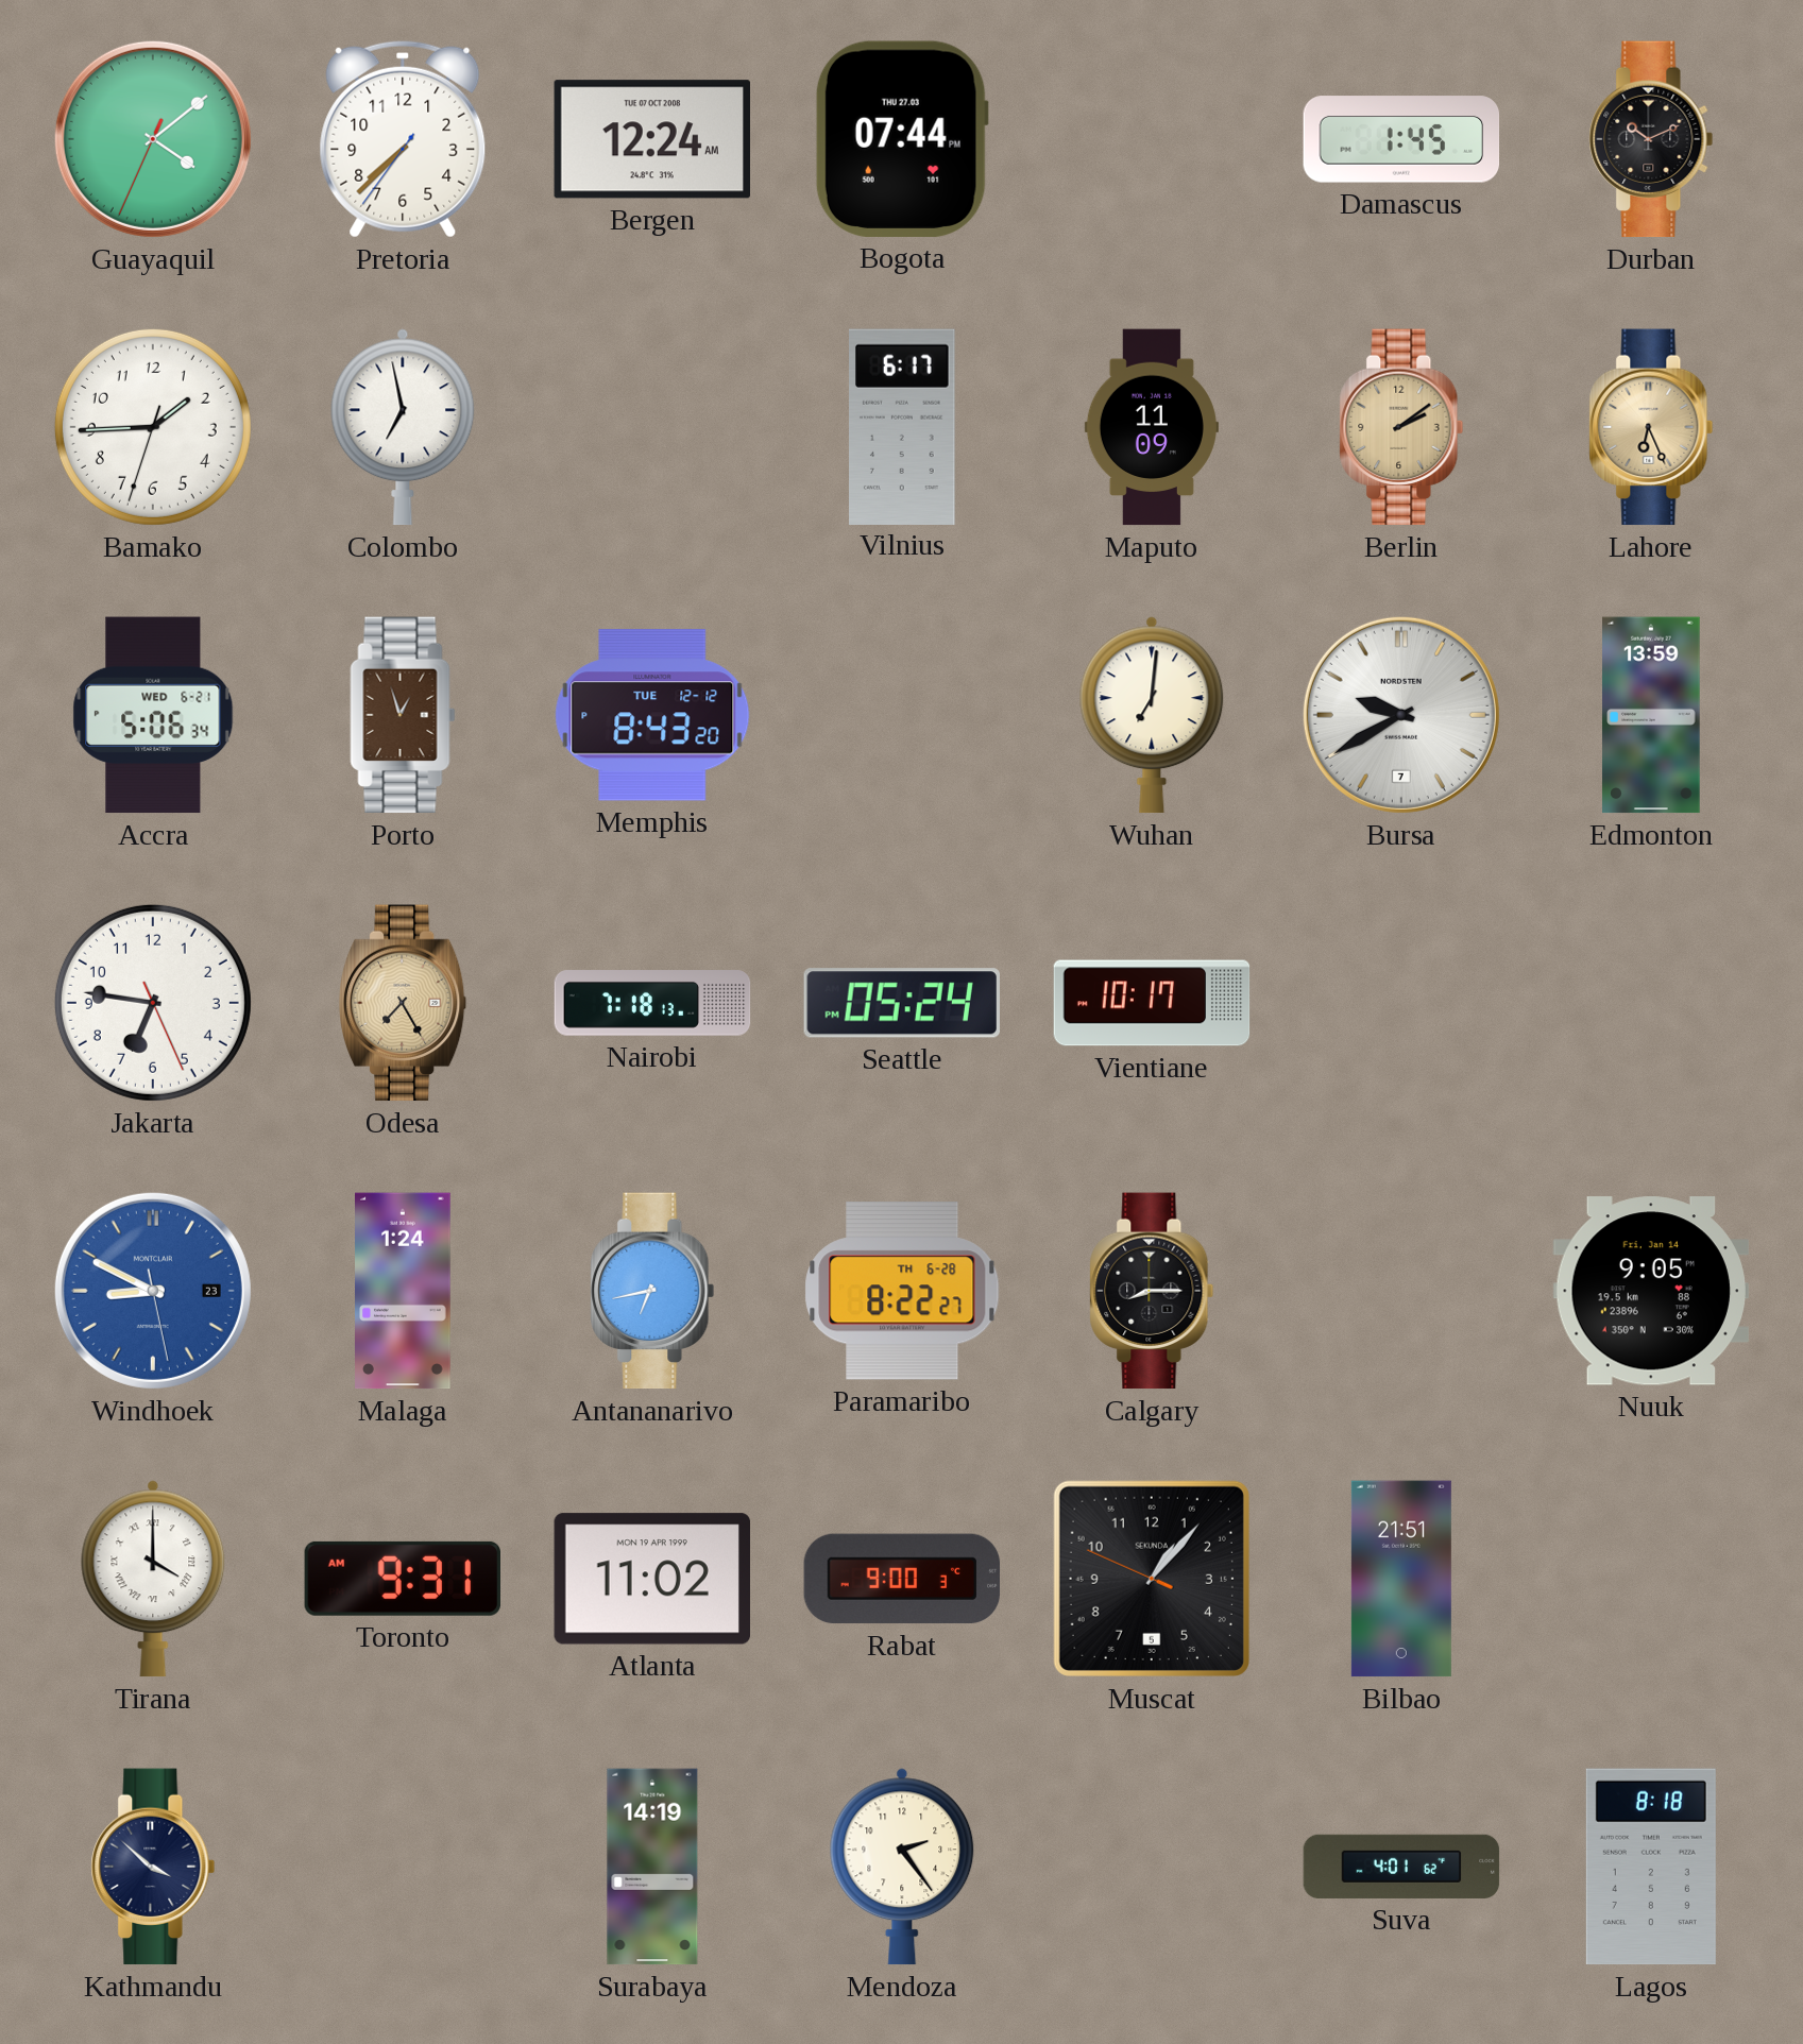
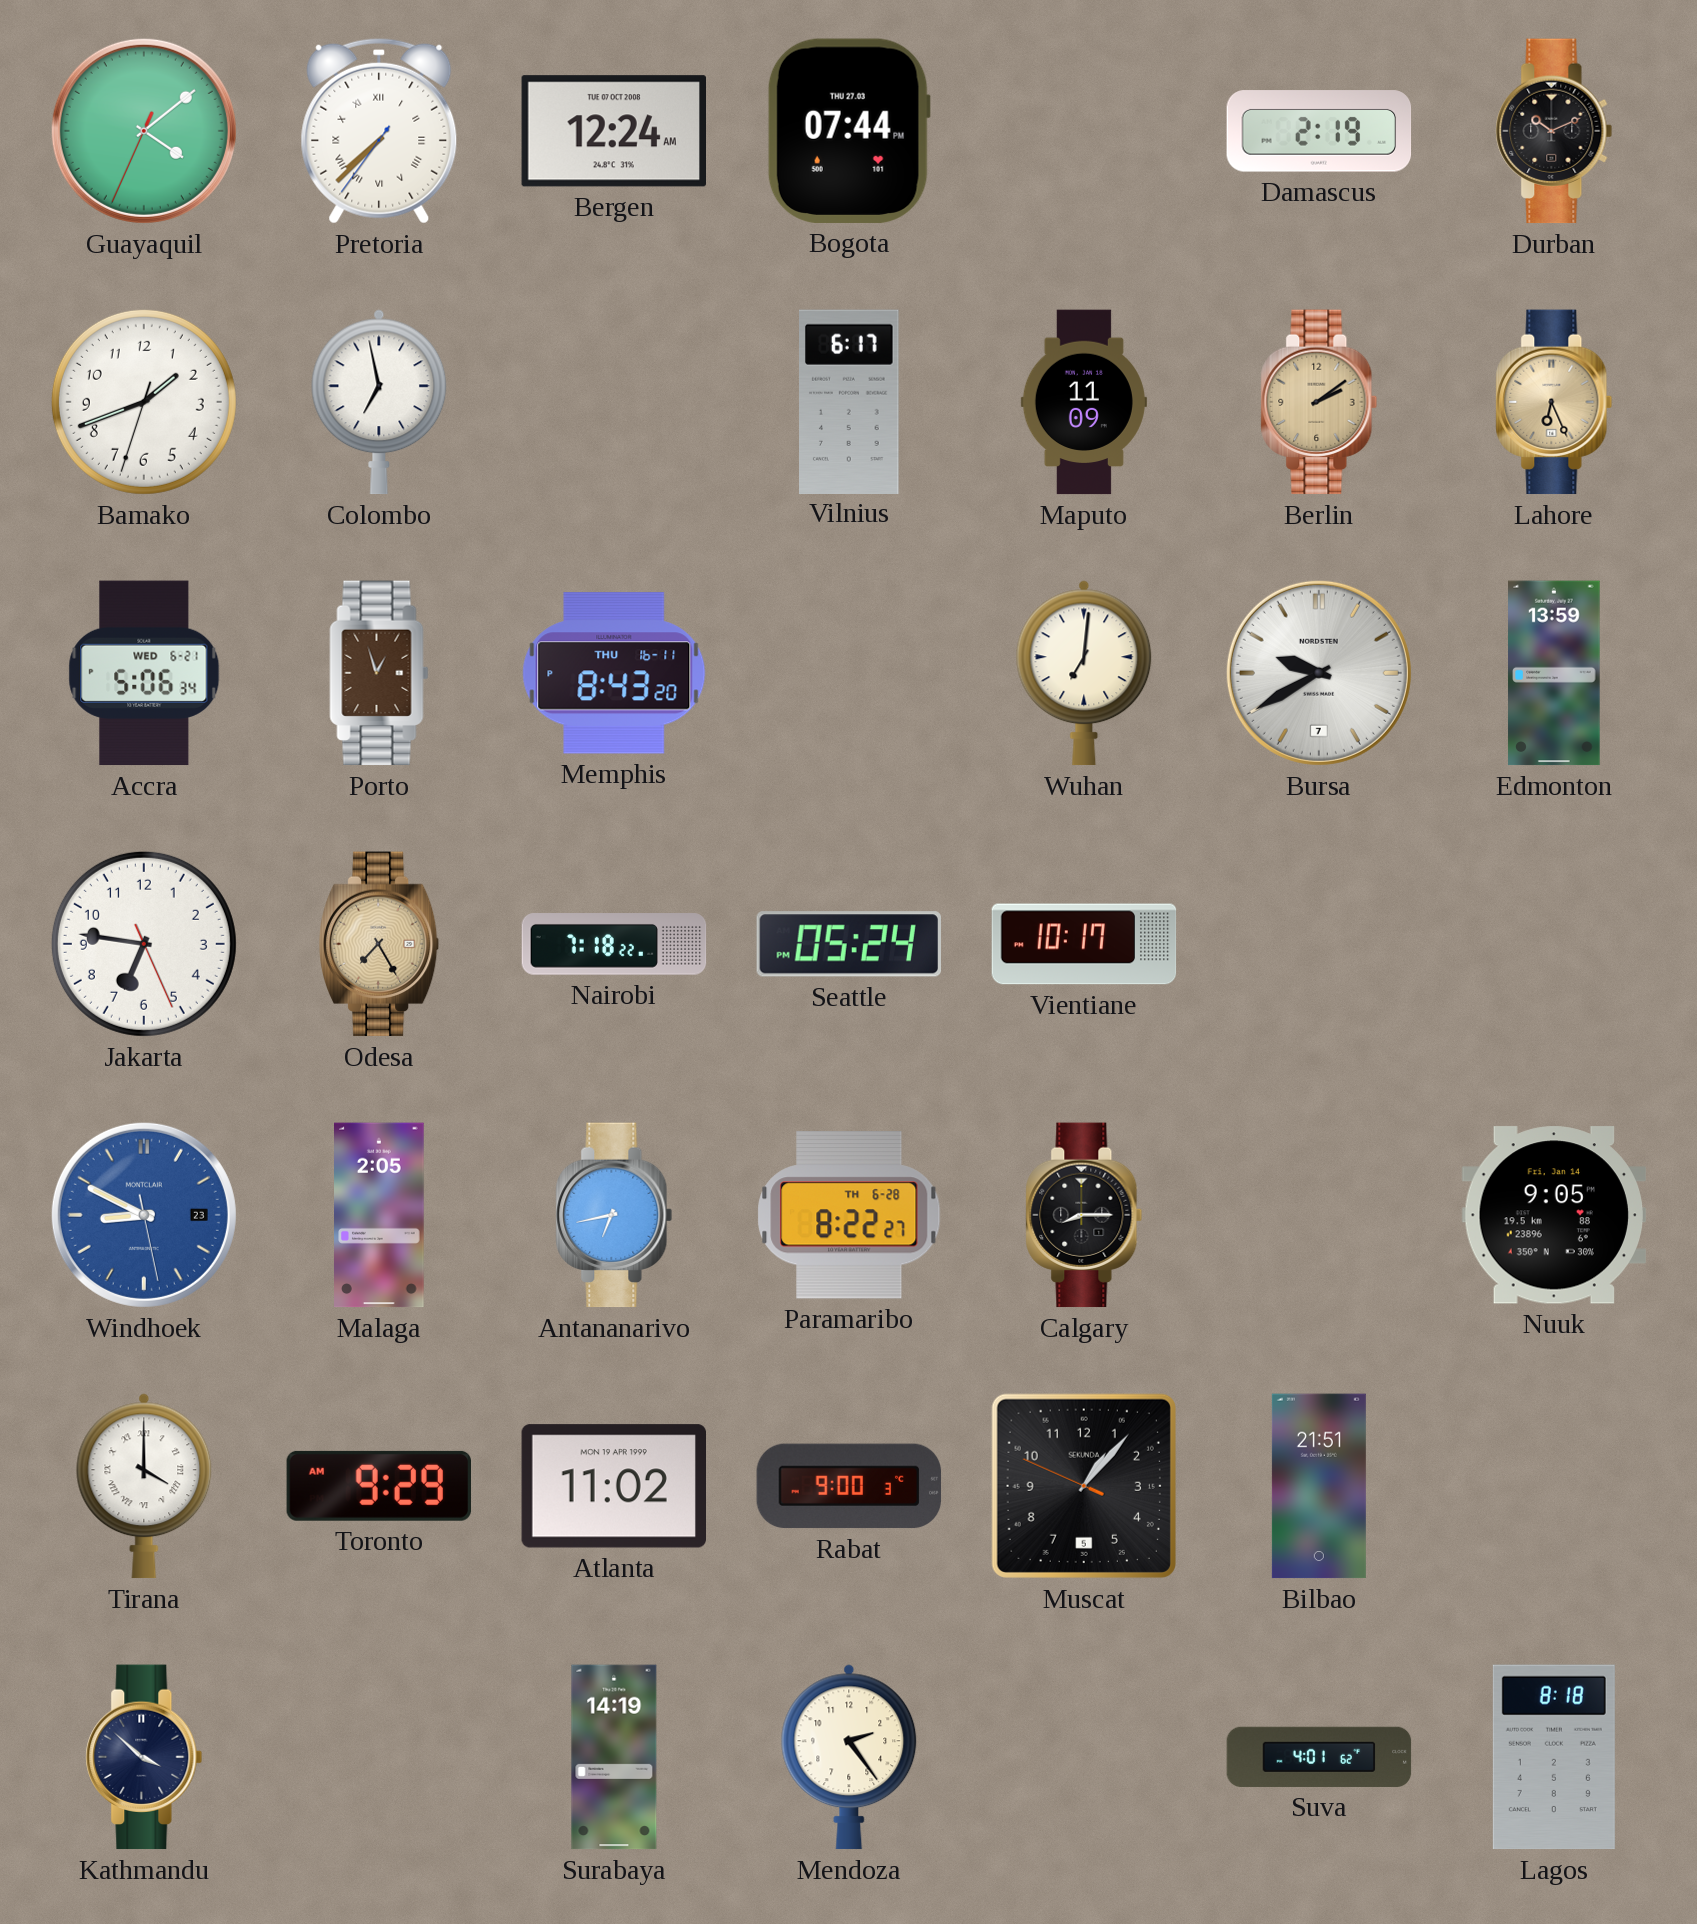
Pretoria numerals: Arabic -> Roman (379, 131)
Damascus: 1:45 -> 2:19 (1319, 131)
Bamako: 1:44 -> 1:41 (144, 402)
Memphis date: TUE 12-12 -> THU 16-11 (614, 673)
Nairobi: 7:18:13 -> 7:18:22 (614, 944)
Malaga: 1:24 -> 2:05 (380, 1215)
Toronto: 9:31 -> 9:29 (378, 1486)
